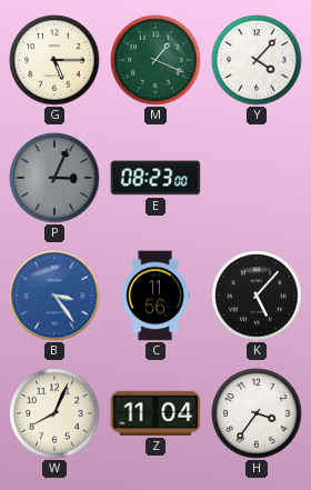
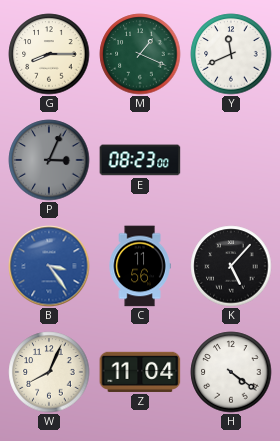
G: 5:15 -> 8:15 (49, 54)
Y: 4:07 -> 11:41 (231, 54)
H: 3:36 -> 4:21 (231, 372)
